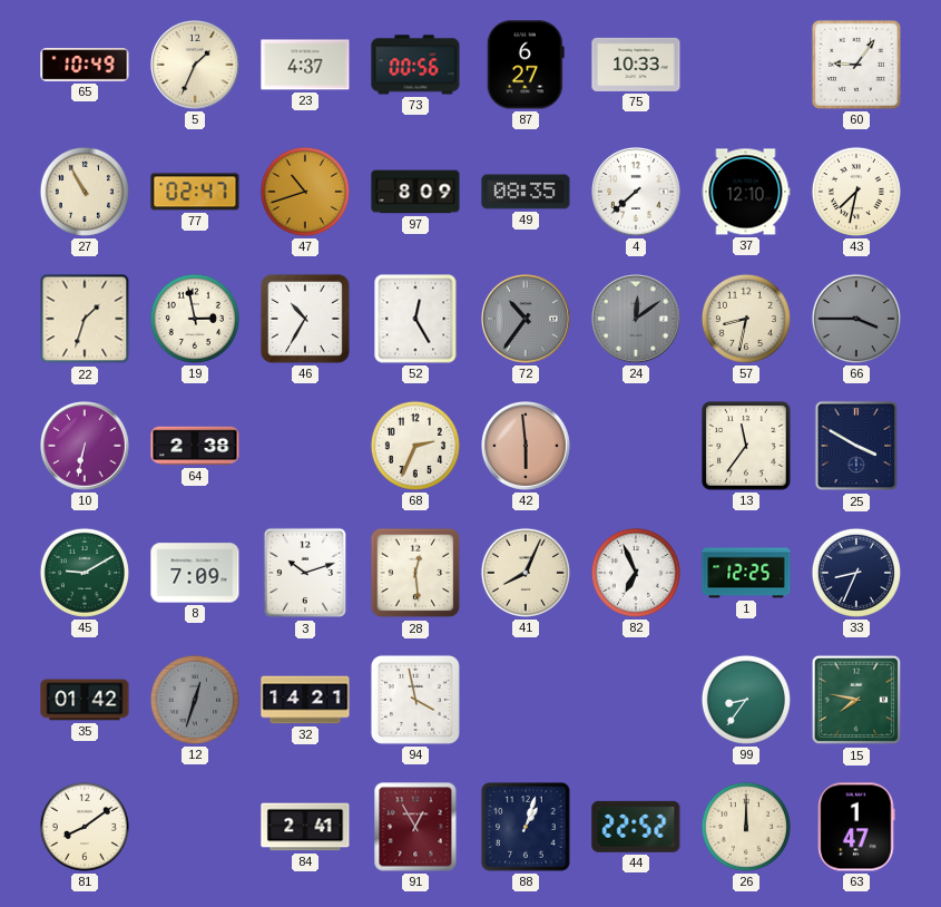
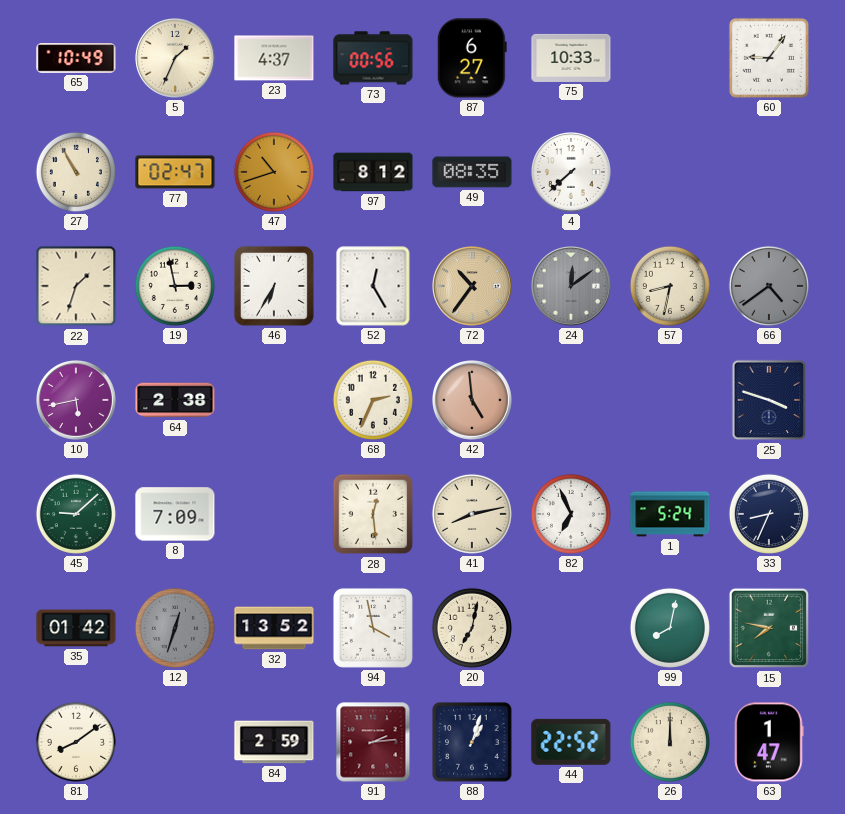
97: 8:09 -> 8:12 (373, 172)
37: 12:10 -> none (746, 192)
43: 7:32 -> none (856, 192)
46: 10:35 -> 6:35 (274, 286)
72 dial: grey -> champagne (473, 287)
66: 3:45 -> 4:39 (769, 286)
10: 6:32 -> 5:43 (77, 401)
42: 5:59 -> 4:59 (473, 401)
13: 11:36 -> none (746, 446)
25: 3:50 -> 3:48 (769, 400)
45: 9:10 -> 9:08 (76, 514)
3: 10:12 -> none (305, 573)
41: 8:04 -> 8:13 (472, 514)
1: 12:25 -> 5:24 (670, 514)
32: 14:21 -> 13:52 (274, 628)
20: none -> 7:02 (472, 628)
99: 8:36 -> 8:02 (670, 628)
84: 2:41 -> 2:59 (274, 742)
91: 12:55 -> 2:14 (373, 742)
